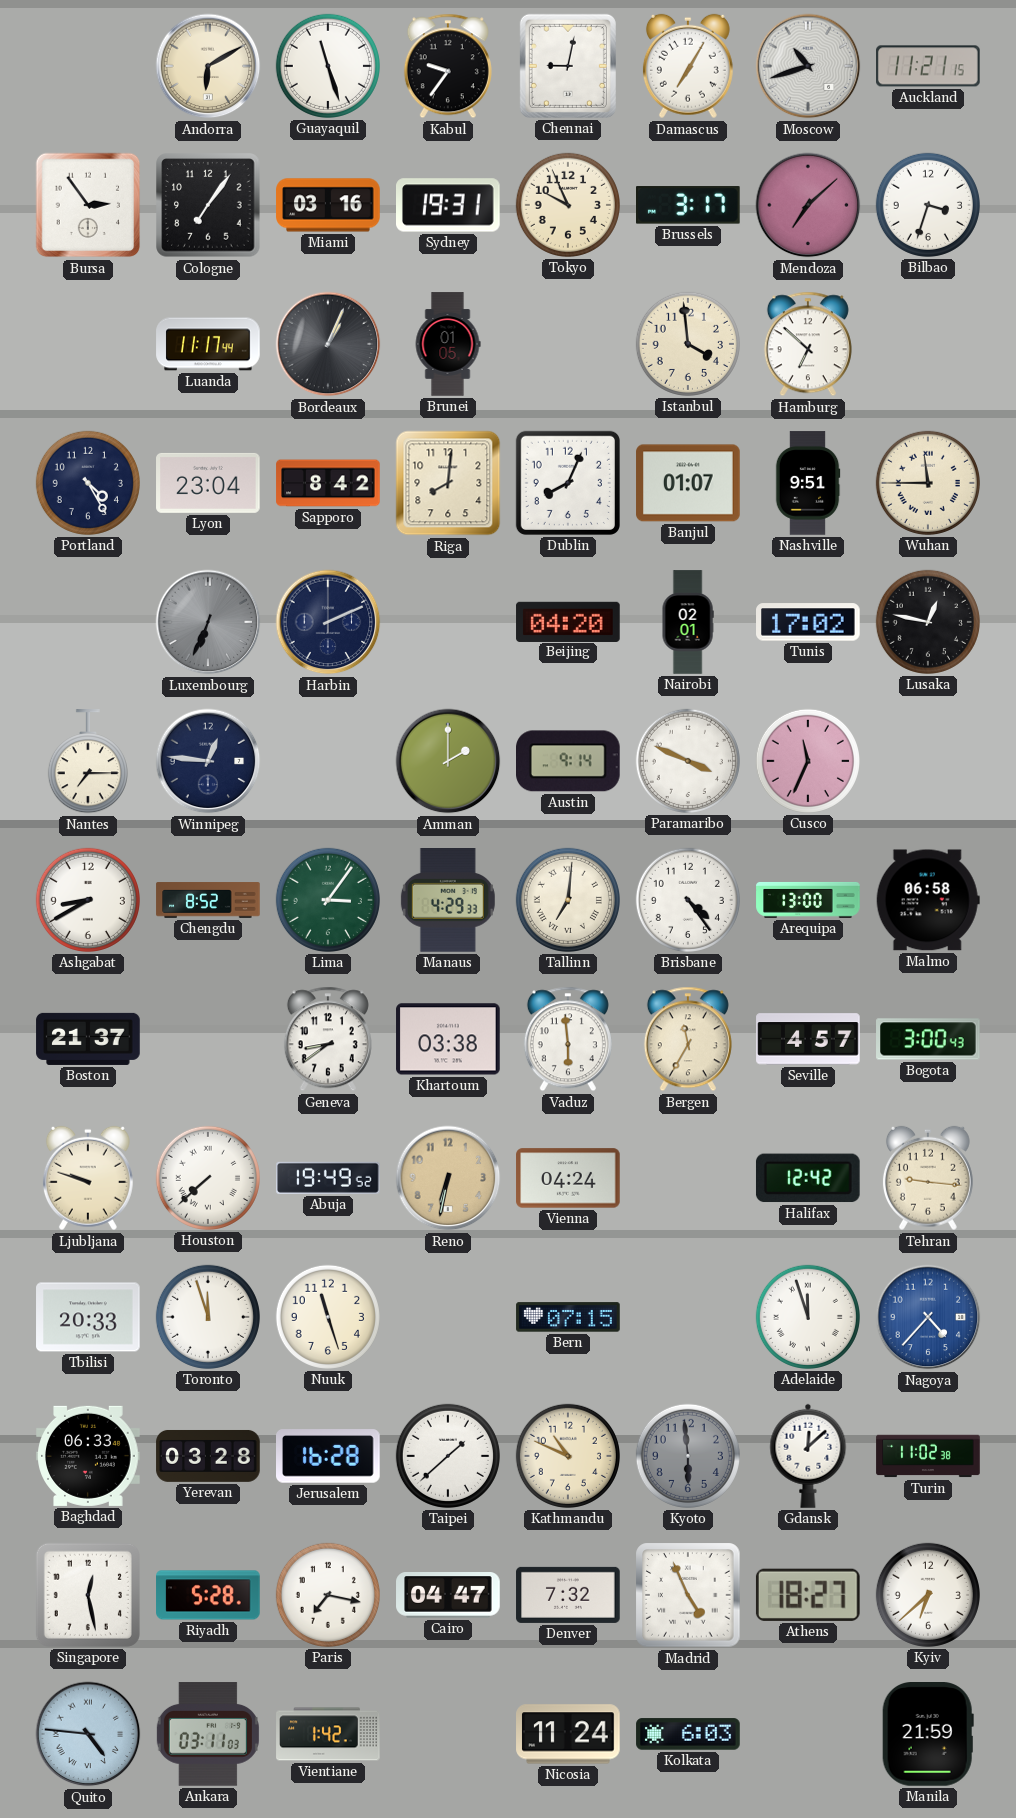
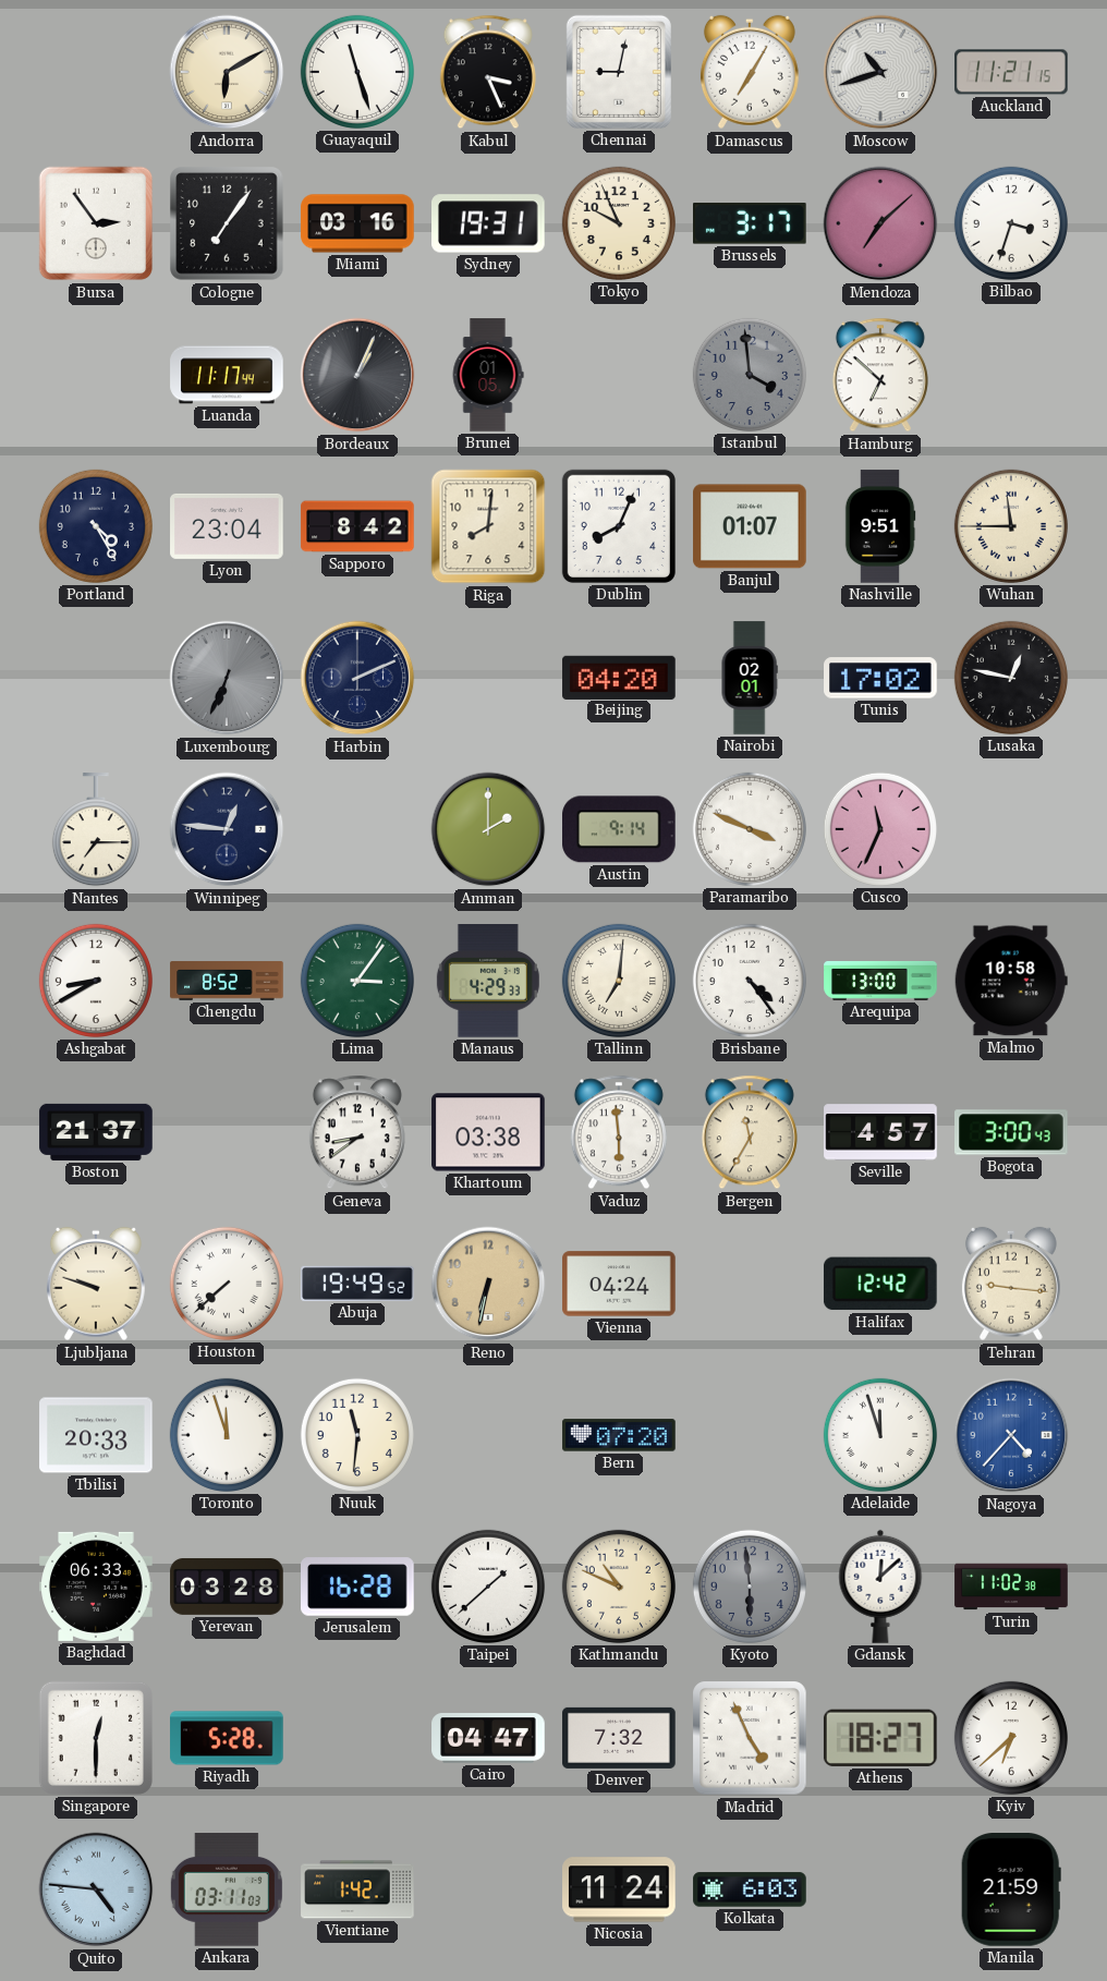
Kabul: 9:36 -> 3:26 (488, 72)
Istanbul dial: cream -> grey (750, 375)
Malmo: 06:58 -> 10:58 (1011, 981)
Nuuk: 11:27 -> 11:31 (357, 1435)
Bern: 07:15 -> 07:20 (619, 1435)
Singapore: 12:28 -> 12:30 (96, 1738)
Paris: 7:17 -> none (328, 1595)
